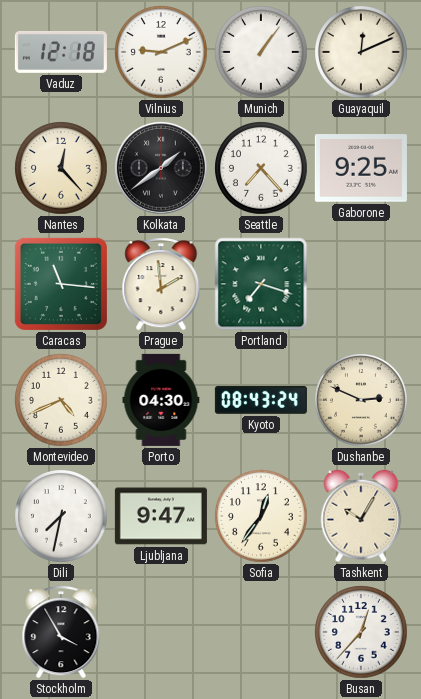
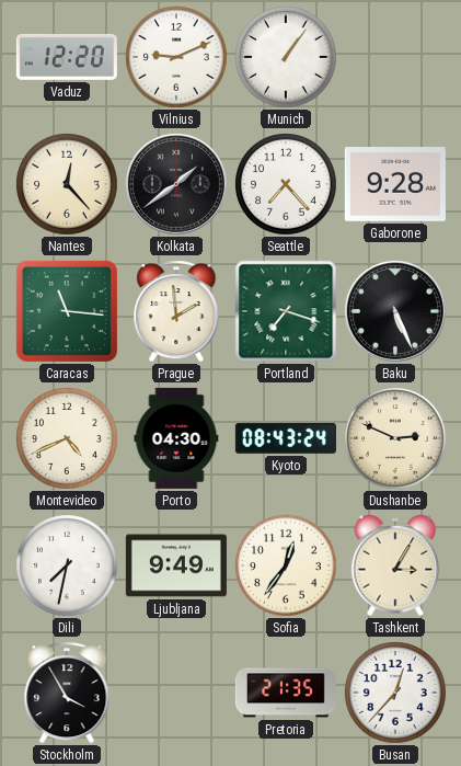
Vaduz: 12:18 -> 12:20 (67, 57)
Guayaquil: 12:11 -> none (361, 52)
Gaborone: 9:25 -> 9:28 (395, 184)
Baku: none -> 5:26 (396, 312)
Ljubljana: 9:47 -> 9:49 (176, 565)
Tashkent: 10:05 -> 3:05 (395, 565)
Pretoria: none -> 21:35 (286, 693)
